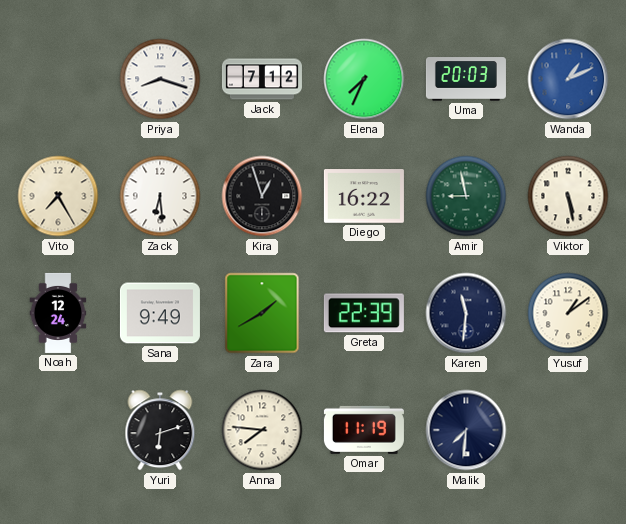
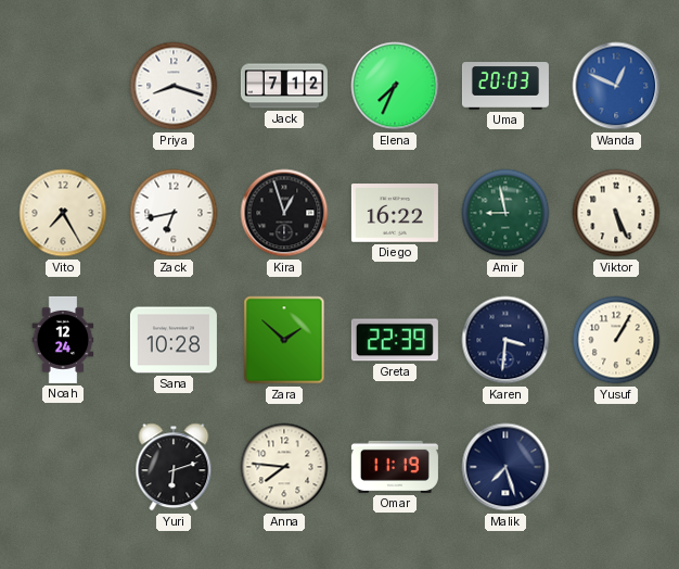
Wanda: 1:11 -> 12:49 (616, 86)
Zack: 6:29 -> 6:43 (174, 213)
Viktor: 5:28 -> 5:26 (616, 213)
Sana: 9:49 -> 10:28 (174, 340)
Zara: 1:40 -> 1:52 (284, 340)
Karen: 11:31 -> 3:31 (505, 340)
Yusuf: 1:09 -> 1:05 (616, 340)
Malik: 7:31 -> 7:27 (505, 467)
